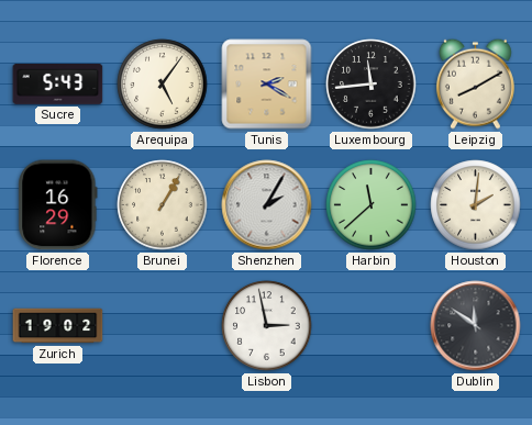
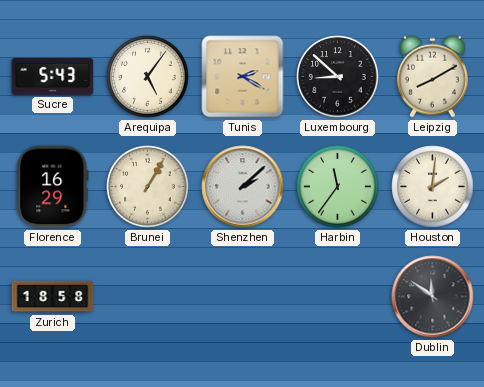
Luxembourg: 11:44 -> 8:52 (338, 77)
Shenzhen: 2:05 -> 2:08 (243, 187)
Harbin: 11:38 -> 11:36 (338, 187)
Zurich: 19:02 -> 18:58 (53, 297)
Lisbon: 2:58 -> none (267, 326)
